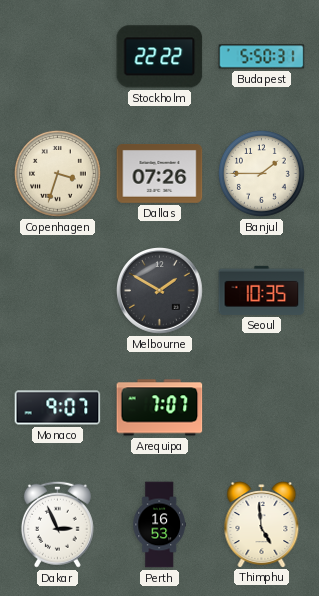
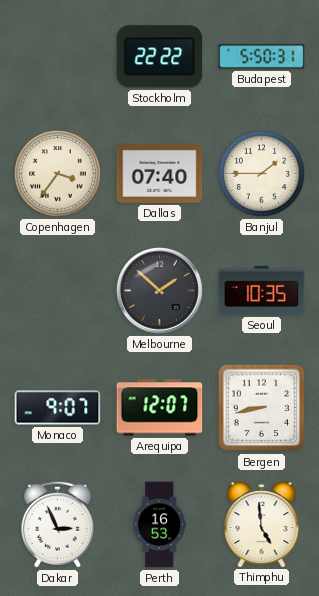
Copenhagen: 3:33 -> 3:36 (58, 174)
Dallas: 07:26 -> 07:40 (160, 174)
Melbourne: 1:50 -> 1:52 (160, 291)
Arequipa: 7:07 -> 12:07 (160, 408)
Bergen: none -> 8:43 (262, 408)
